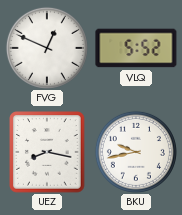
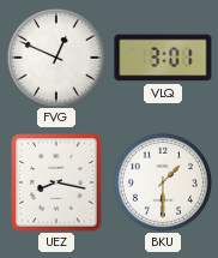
VLQ: 5:52 -> 3:01 (163, 58)
BKU: 9:43 -> 1:30 (163, 182)
